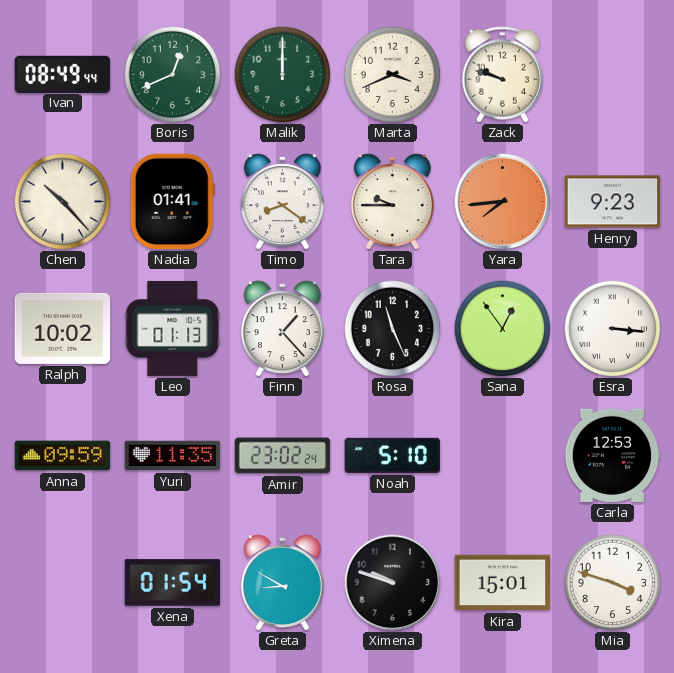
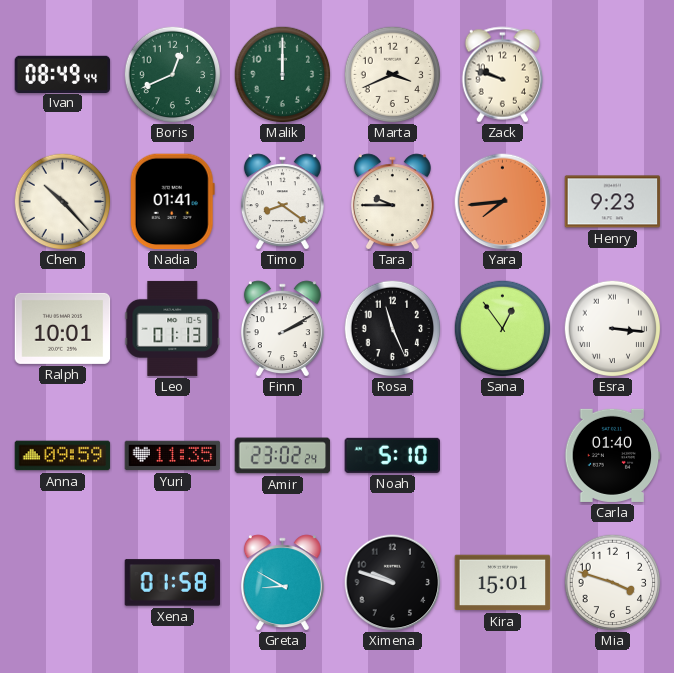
Ralph: 10:02 -> 10:01 (63, 328)
Finn: 1:23 -> 2:10 (282, 329)
Carla: 12:53 -> 01:40 (613, 455)
Xena: 01:54 -> 01:58 (173, 583)
